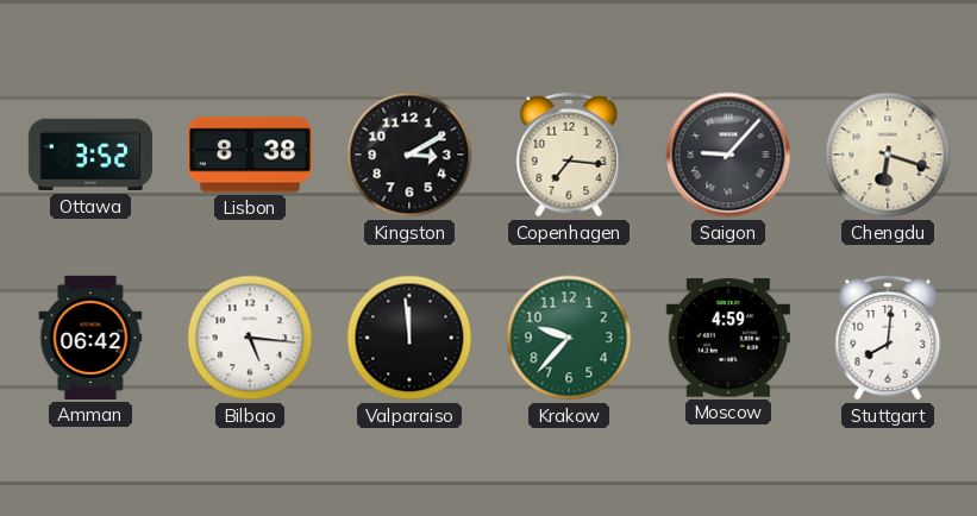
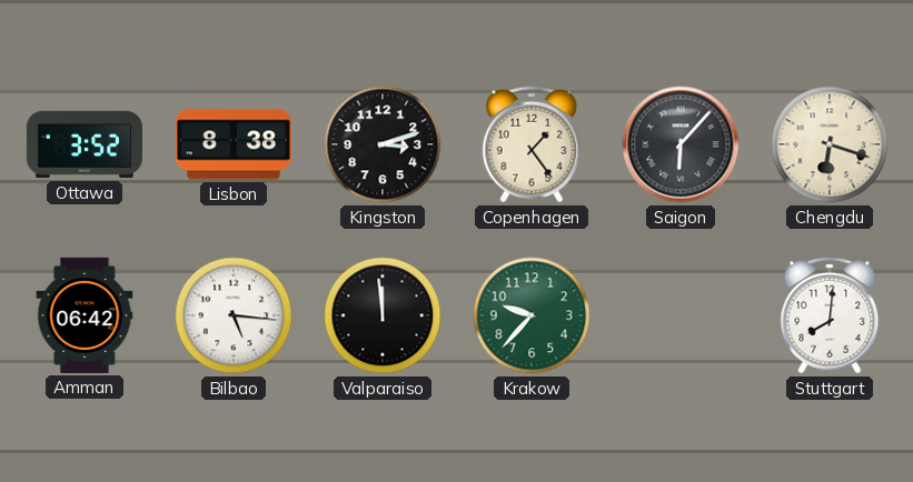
Kingston: 3:10 -> 3:12 (383, 144)
Copenhagen: 7:16 -> 1:24 (532, 144)
Saigon: 9:07 -> 6:07 (681, 144)
Moscow: 4:59 -> none (728, 338)
